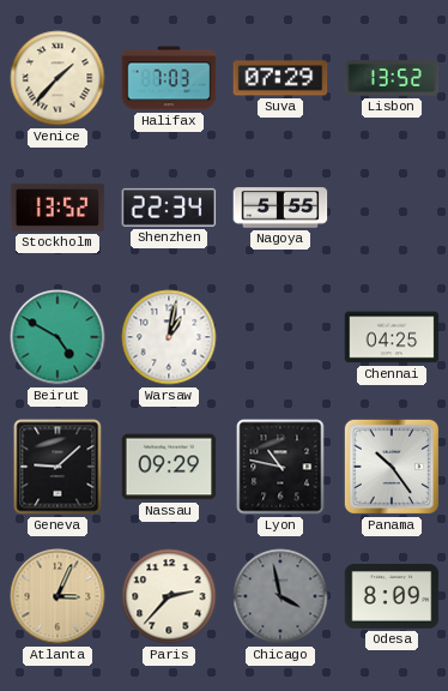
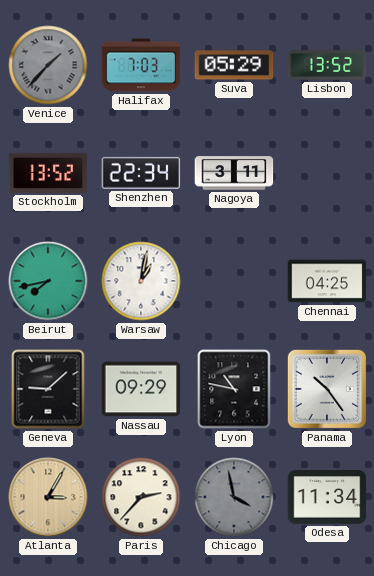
Venice dial: cream -> grey (48, 65)
Suva: 07:29 -> 05:29 (234, 65)
Nagoya: 5:55 -> 3:11 (234, 173)
Beirut: 4:50 -> 7:43 (48, 281)
Atlanta: 3:04 -> 3:05 (48, 497)
Odesa: 8:09 -> 11:34 (327, 497)
